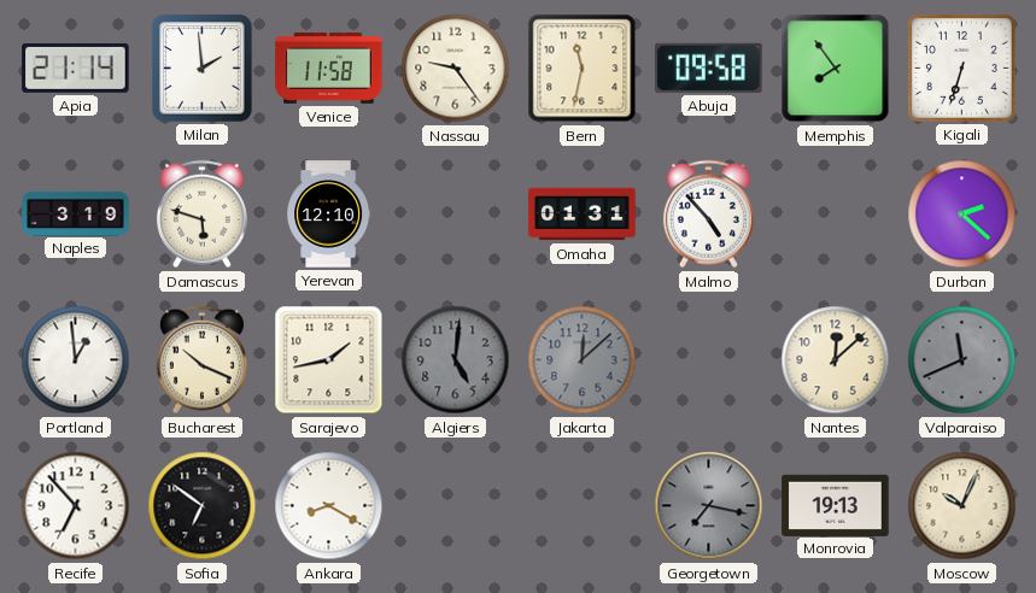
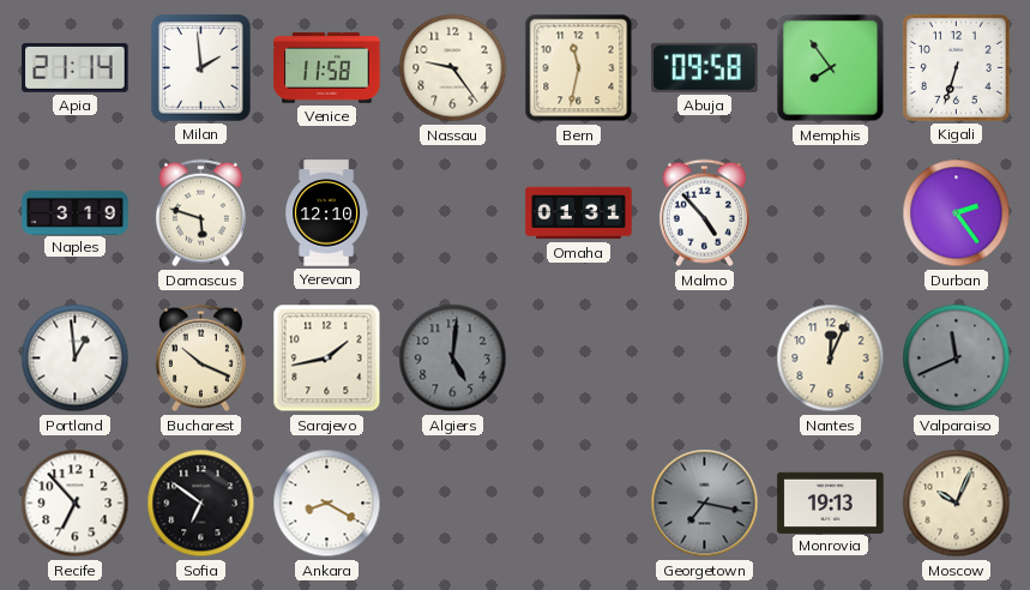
Durban: 2:22 -> 2:24 (957, 213)
Jakarta: 12:08 -> none (583, 360)
Nantes: 12:08 -> 12:04 (831, 359)
